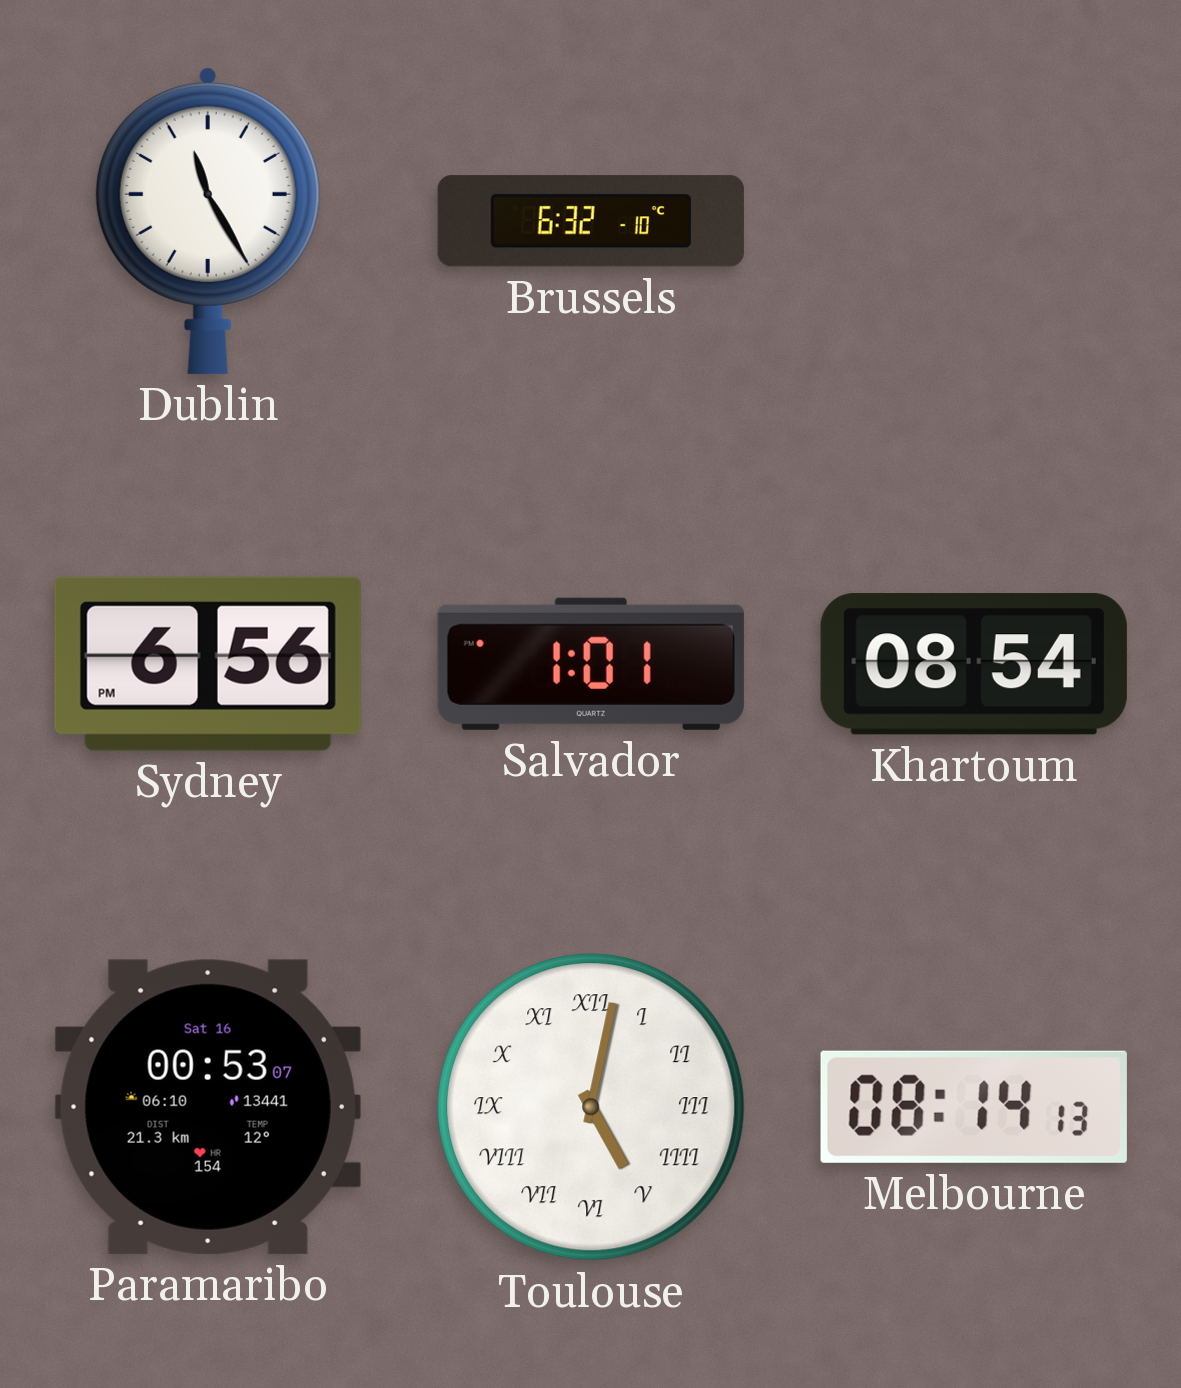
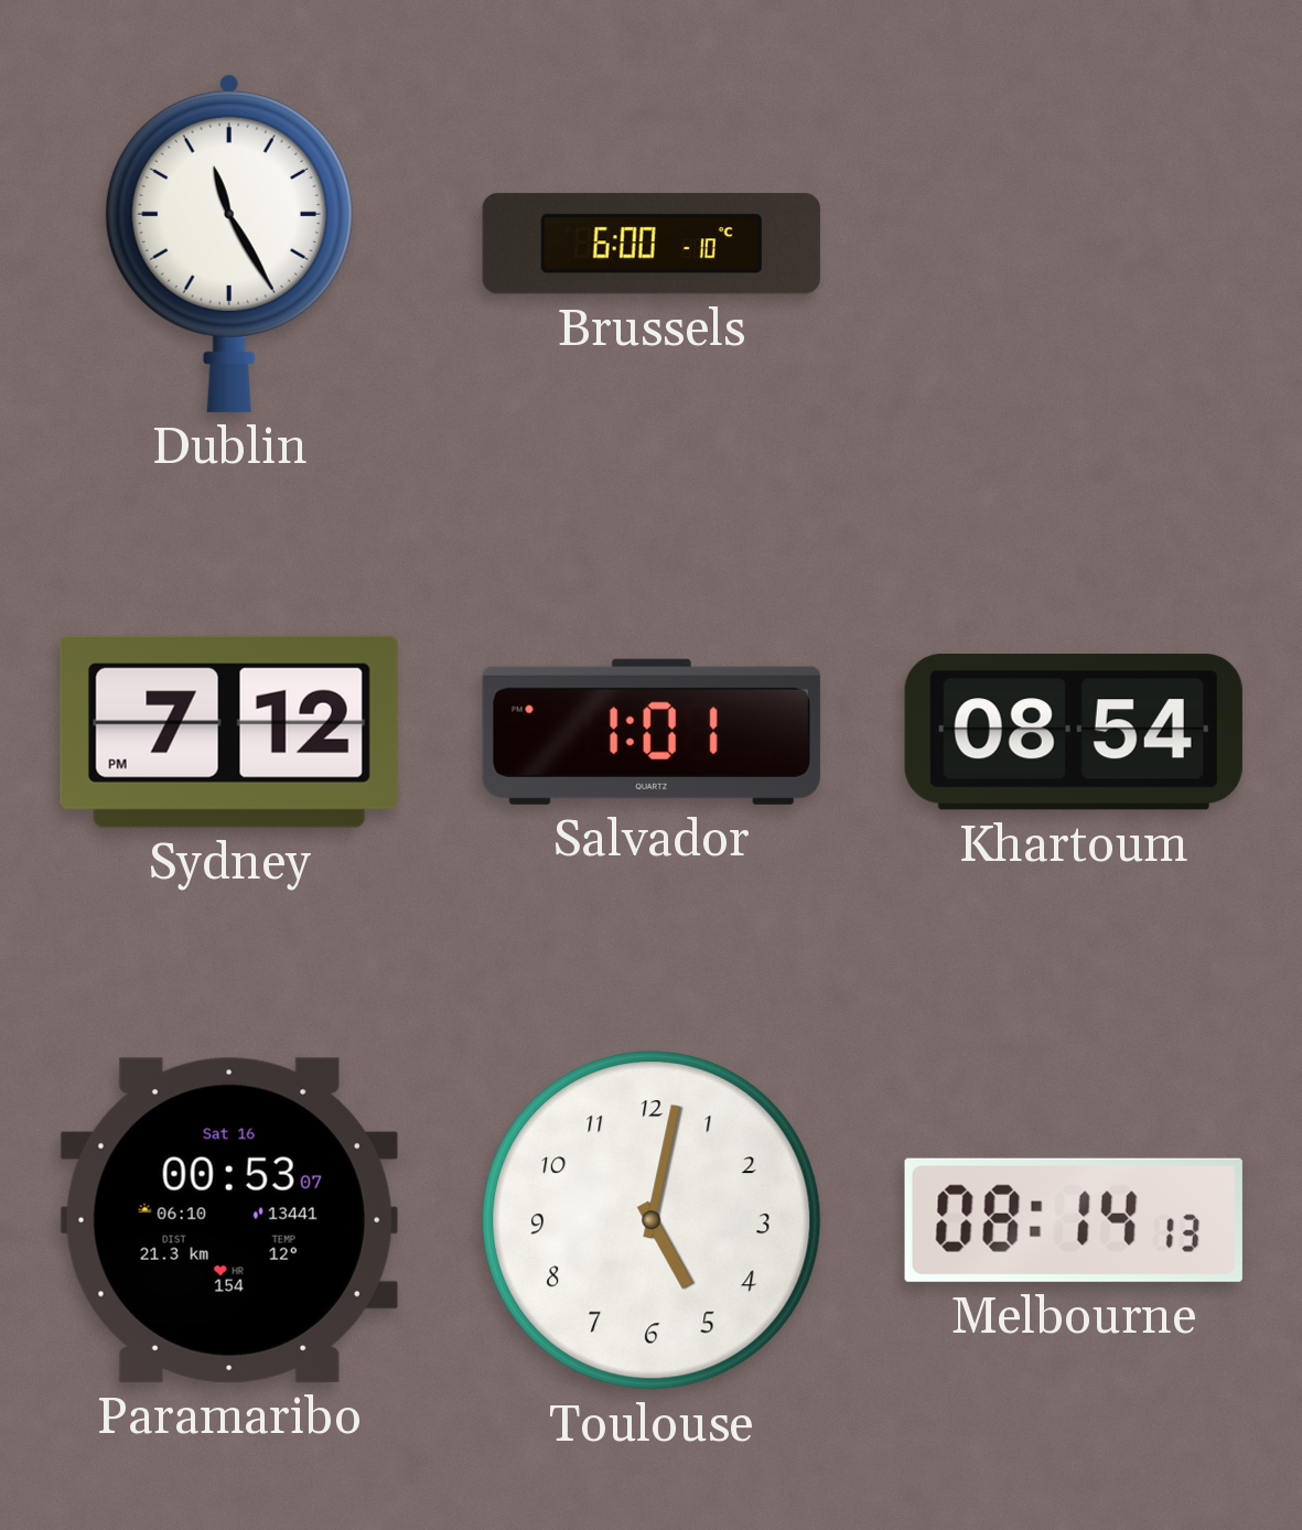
Brussels: 6:32 -> 6:00 (652, 244)
Sydney: 6:56 -> 7:12 (229, 732)
Toulouse numerals: Roman -> Arabic (653, 1221)
